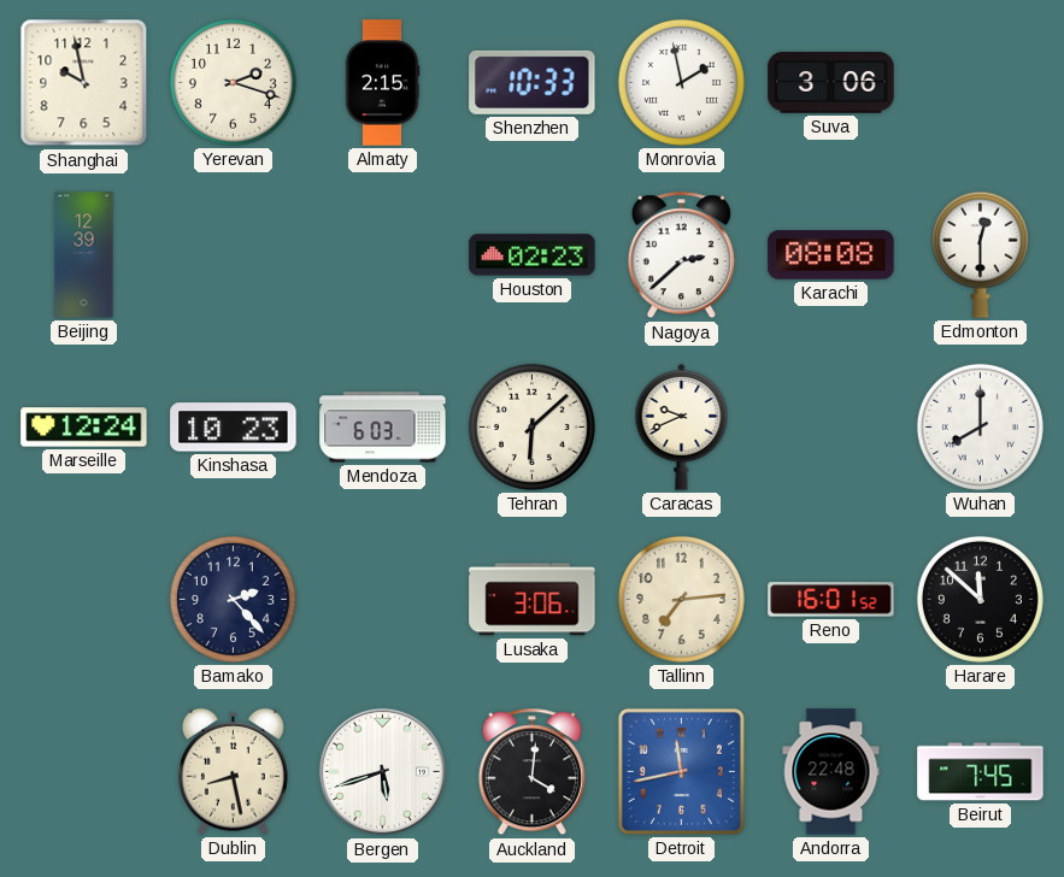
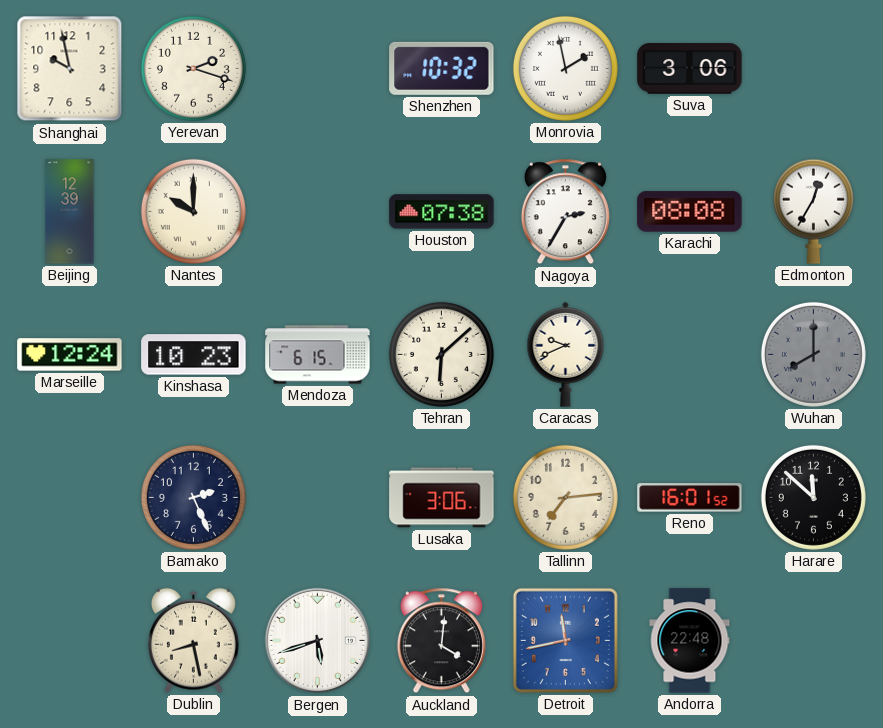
Almaty: 2:15 -> none (382, 83)
Shenzhen: 10:33 -> 10:32 (442, 68)
Nantes: none -> 10:00 (193, 211)
Houston: 02:23 -> 07:38 (442, 212)
Nagoya: 2:38 -> 2:35 (565, 212)
Edmonton: 12:30 -> 12:35 (813, 211)
Mendoza: 6:03 -> 6:15 (318, 355)
Wuhan dial: white -> grey (813, 354)
Bamako: 2:23 -> 2:26 (193, 497)
Beirut: 7:45 -> none (981, 772)
